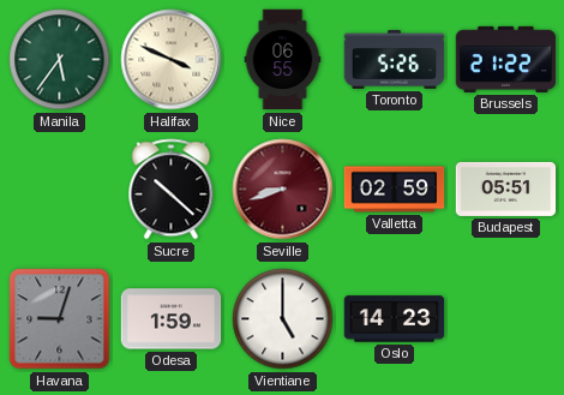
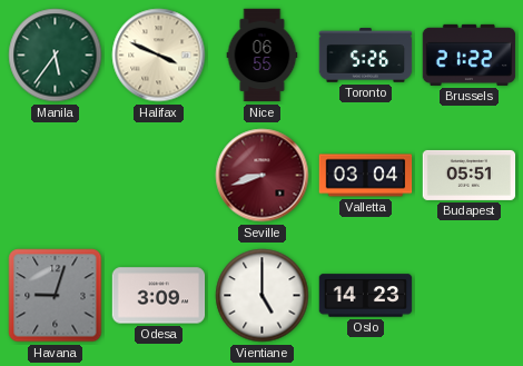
Sucre: 10:22 -> none (172, 190)
Valletta: 02:59 -> 03:04 (366, 176)
Odesa: 1:59 -> 3:09 (159, 296)
